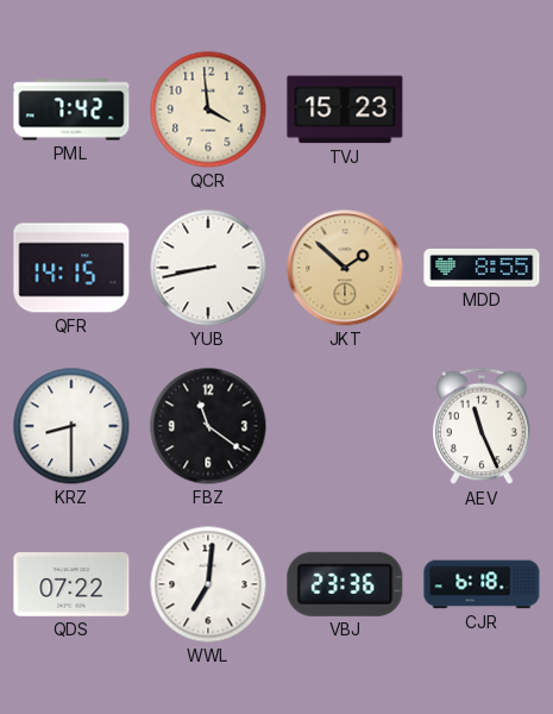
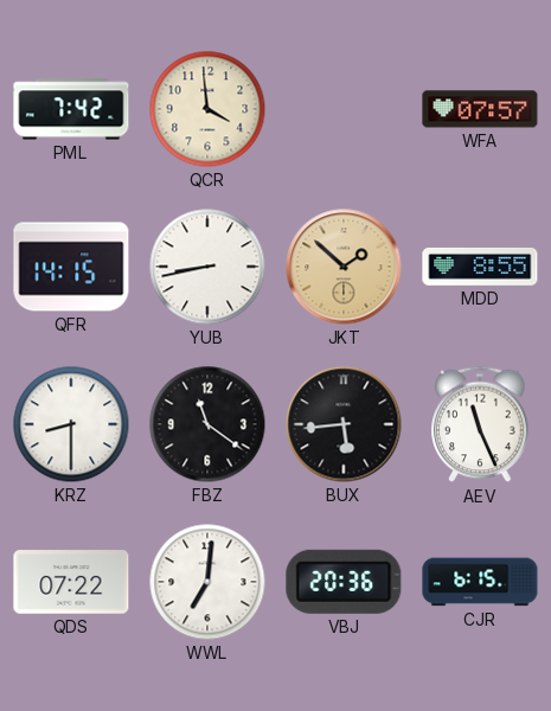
TVJ: 15:23 -> none (345, 109)
WFA: none -> 07:57 (480, 109)
BUX: none -> 5:44 (344, 424)
VBJ: 23:36 -> 20:36 (344, 582)
CJR: 6:18 -> 6:15 (480, 582)
